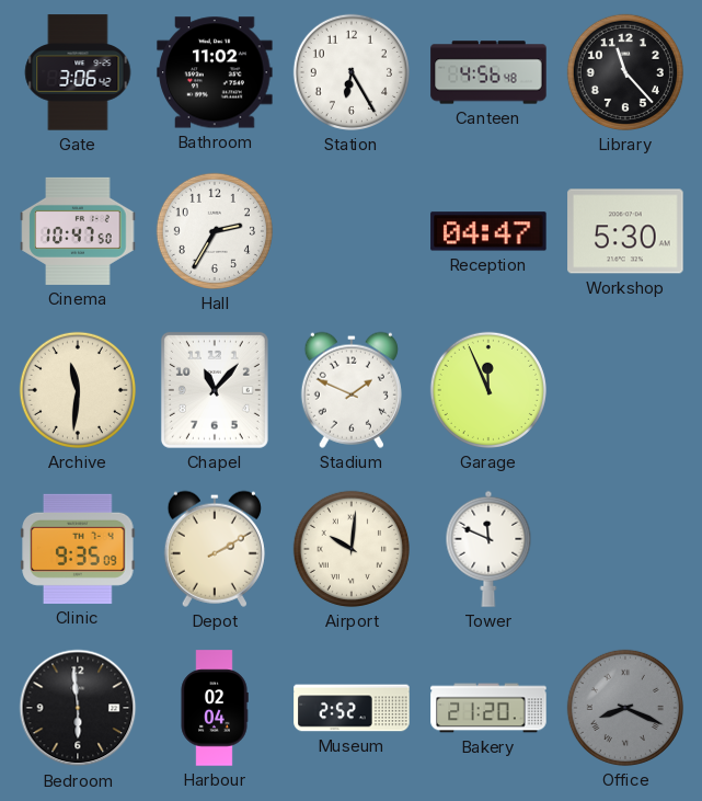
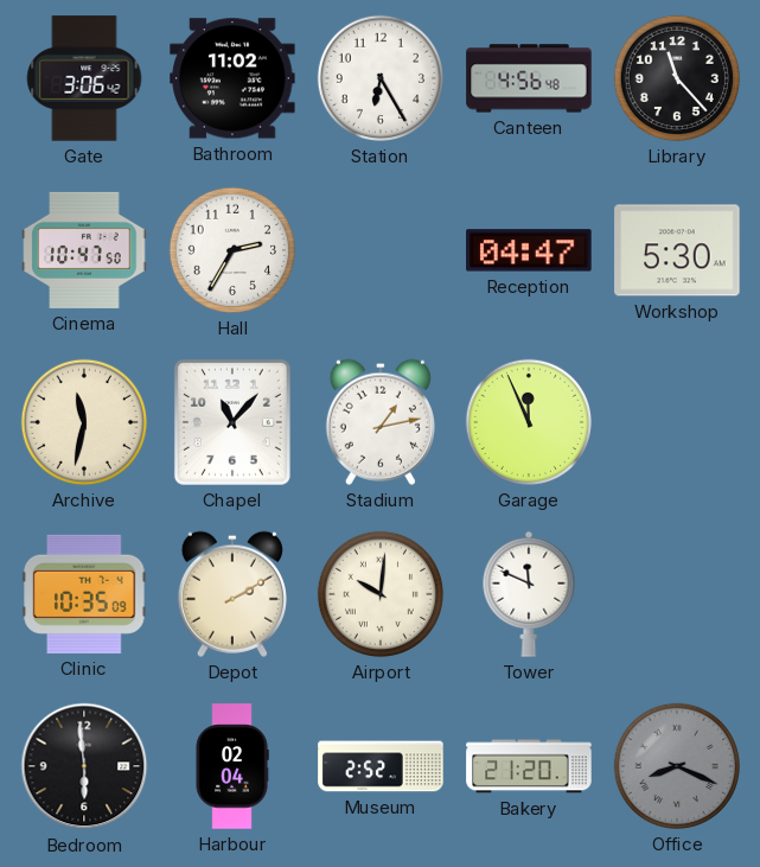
Archive: 11:31 -> 11:32 (84, 422)
Stadium: 1:49 -> 1:13 (381, 422)
Clinic: 9:35 -> 10:35 (84, 594)
